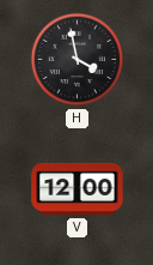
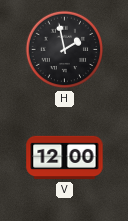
H: 3:58 -> 1:58 (65, 50)
